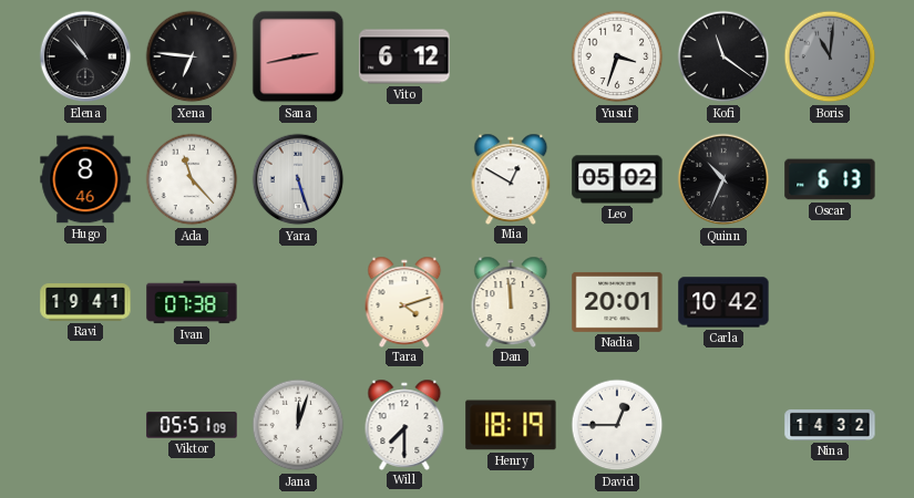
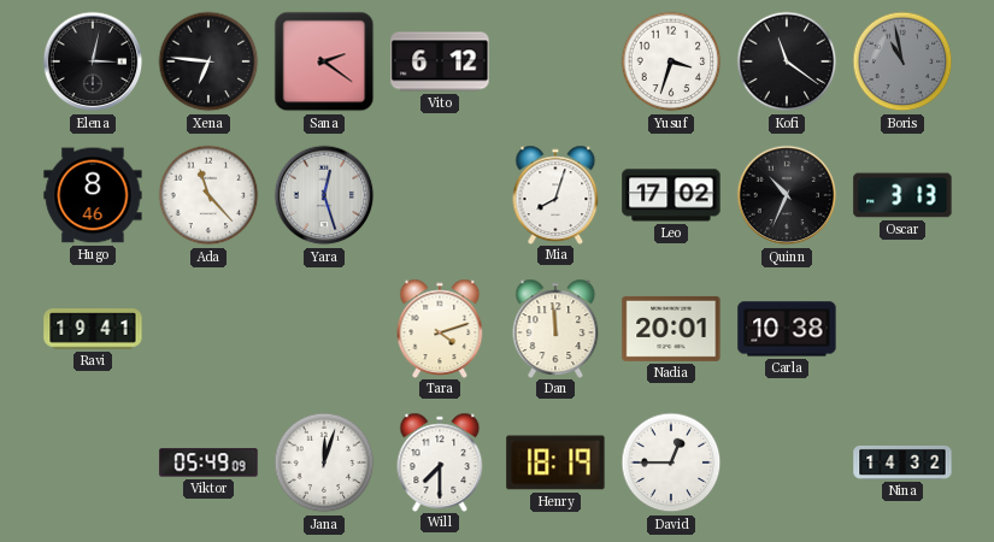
Elena: 10:53 -> 3:02 (93, 61)
Sana: 2:43 -> 2:21 (324, 61)
Boris: 11:01 -> 10:58 (902, 61)
Yara: 5:27 -> 12:27 (324, 195)
Mia: 12:50 -> 8:03 (555, 194)
Leo: 05:02 -> 17:02 (671, 195)
Oscar: 6:13 -> 3:13 (902, 195)
Ivan: 07:38 -> none (192, 302)
Carla: 10:42 -> 10:38 (787, 329)
Viktor: 05:51 -> 05:49 (208, 463)
